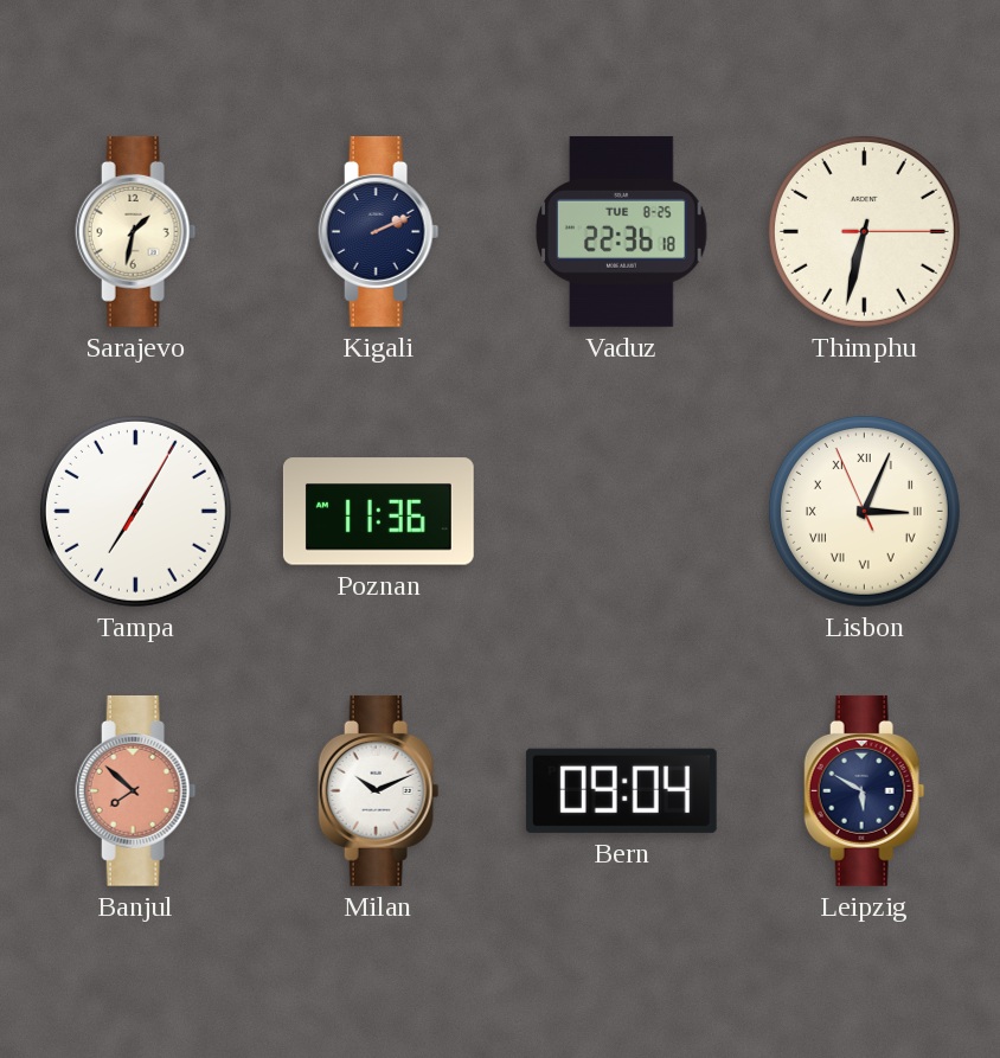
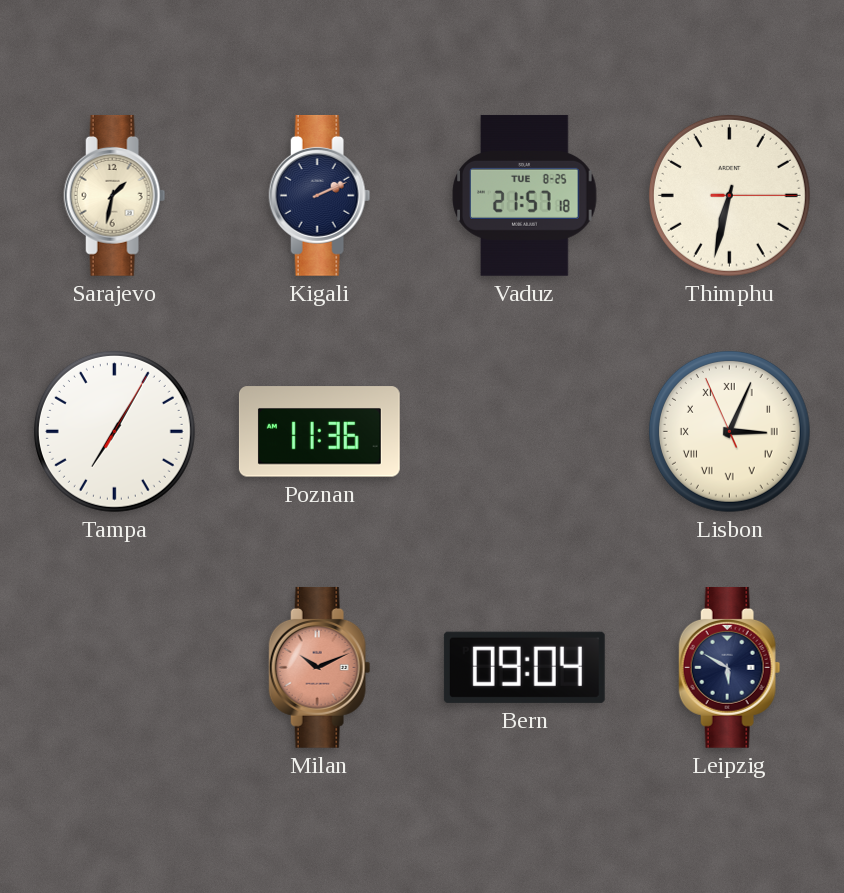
Vaduz: 22:36 -> 21:57 (525, 195)
Banjul: 7:52 -> none (136, 790)
Milan dial: white -> salmon (320, 667)
